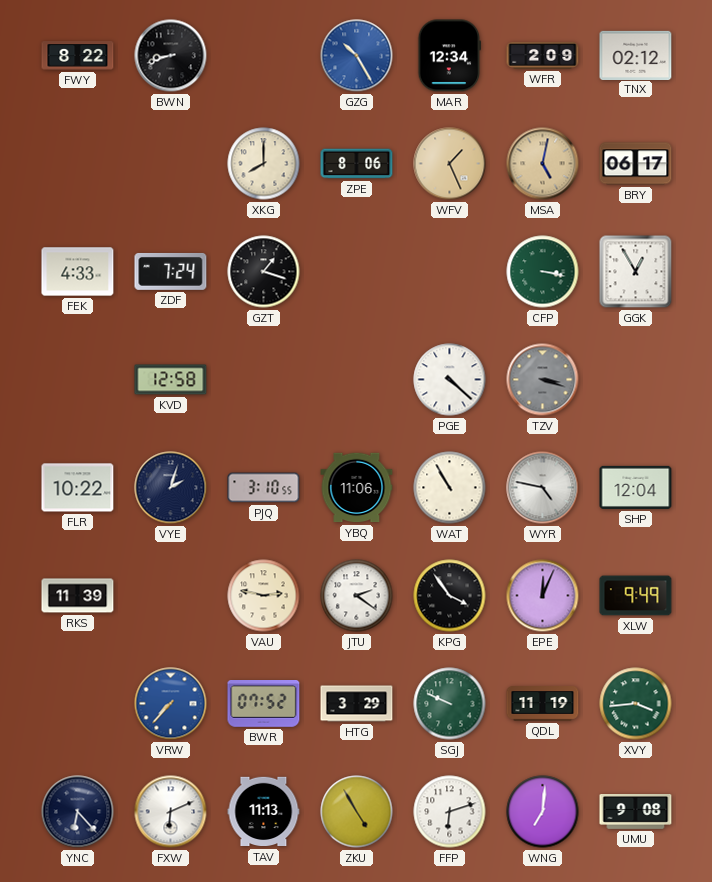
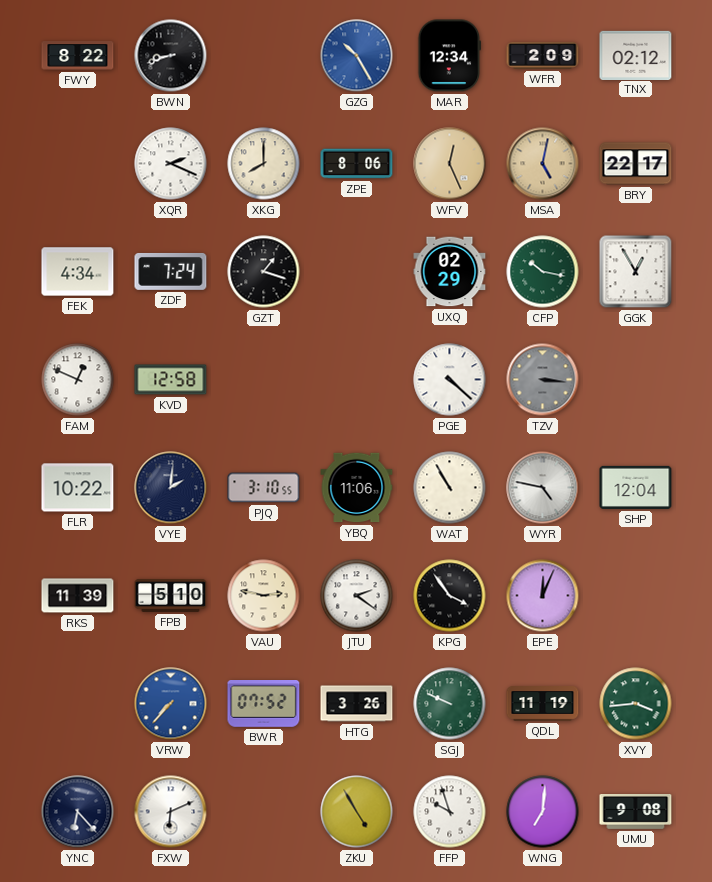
XQR: none -> 2:19 (171, 164)
WFV: 1:26 -> 12:26 (450, 164)
BRY: 06:17 -> 22:17 (636, 164)
FEK: 4:33 -> 4:34 (78, 272)
UXQ: none -> 02:29 (450, 272)
CFP: 3:17 -> 10:17 (543, 272)
FAM: none -> 12:49 (78, 380)
TZV: 3:18 -> 3:16 (543, 380)
VYE: 2:03 -> 2:01 (171, 488)
FPB: none -> 5:10 (171, 595)
XLW: 9:49 -> none (636, 596)
HTG: 3:29 -> 3:26 (357, 704)
TAV: 11:13 -> none (264, 812)
FFP: 6:12 -> 9:57 (450, 812)
